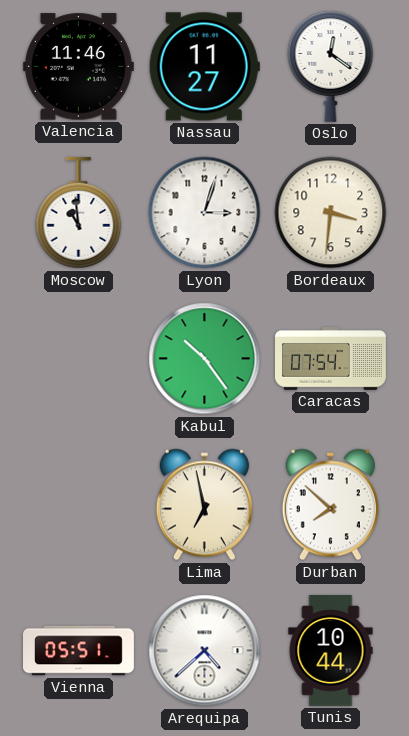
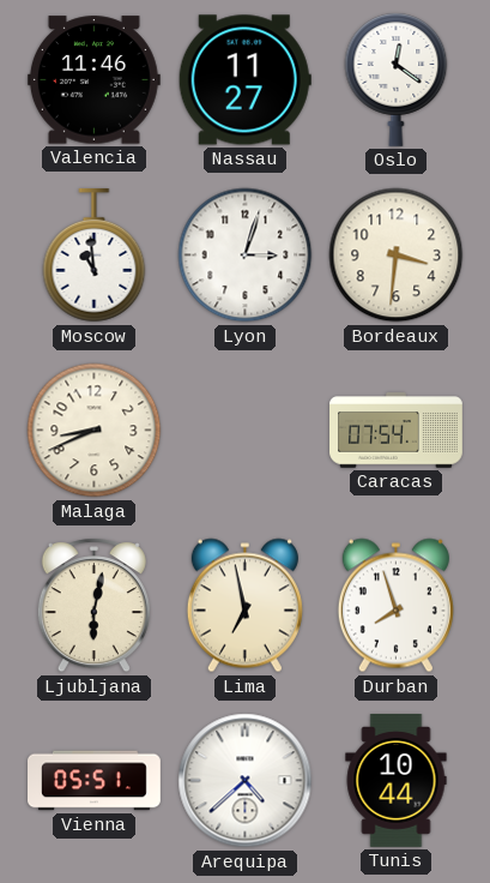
Malaga: none -> 8:41 (95, 431)
Kabul: 10:24 -> none (205, 359)
Ljubljana: none -> 6:02 (93, 606)
Durban: 7:52 -> 7:57 (395, 606)
